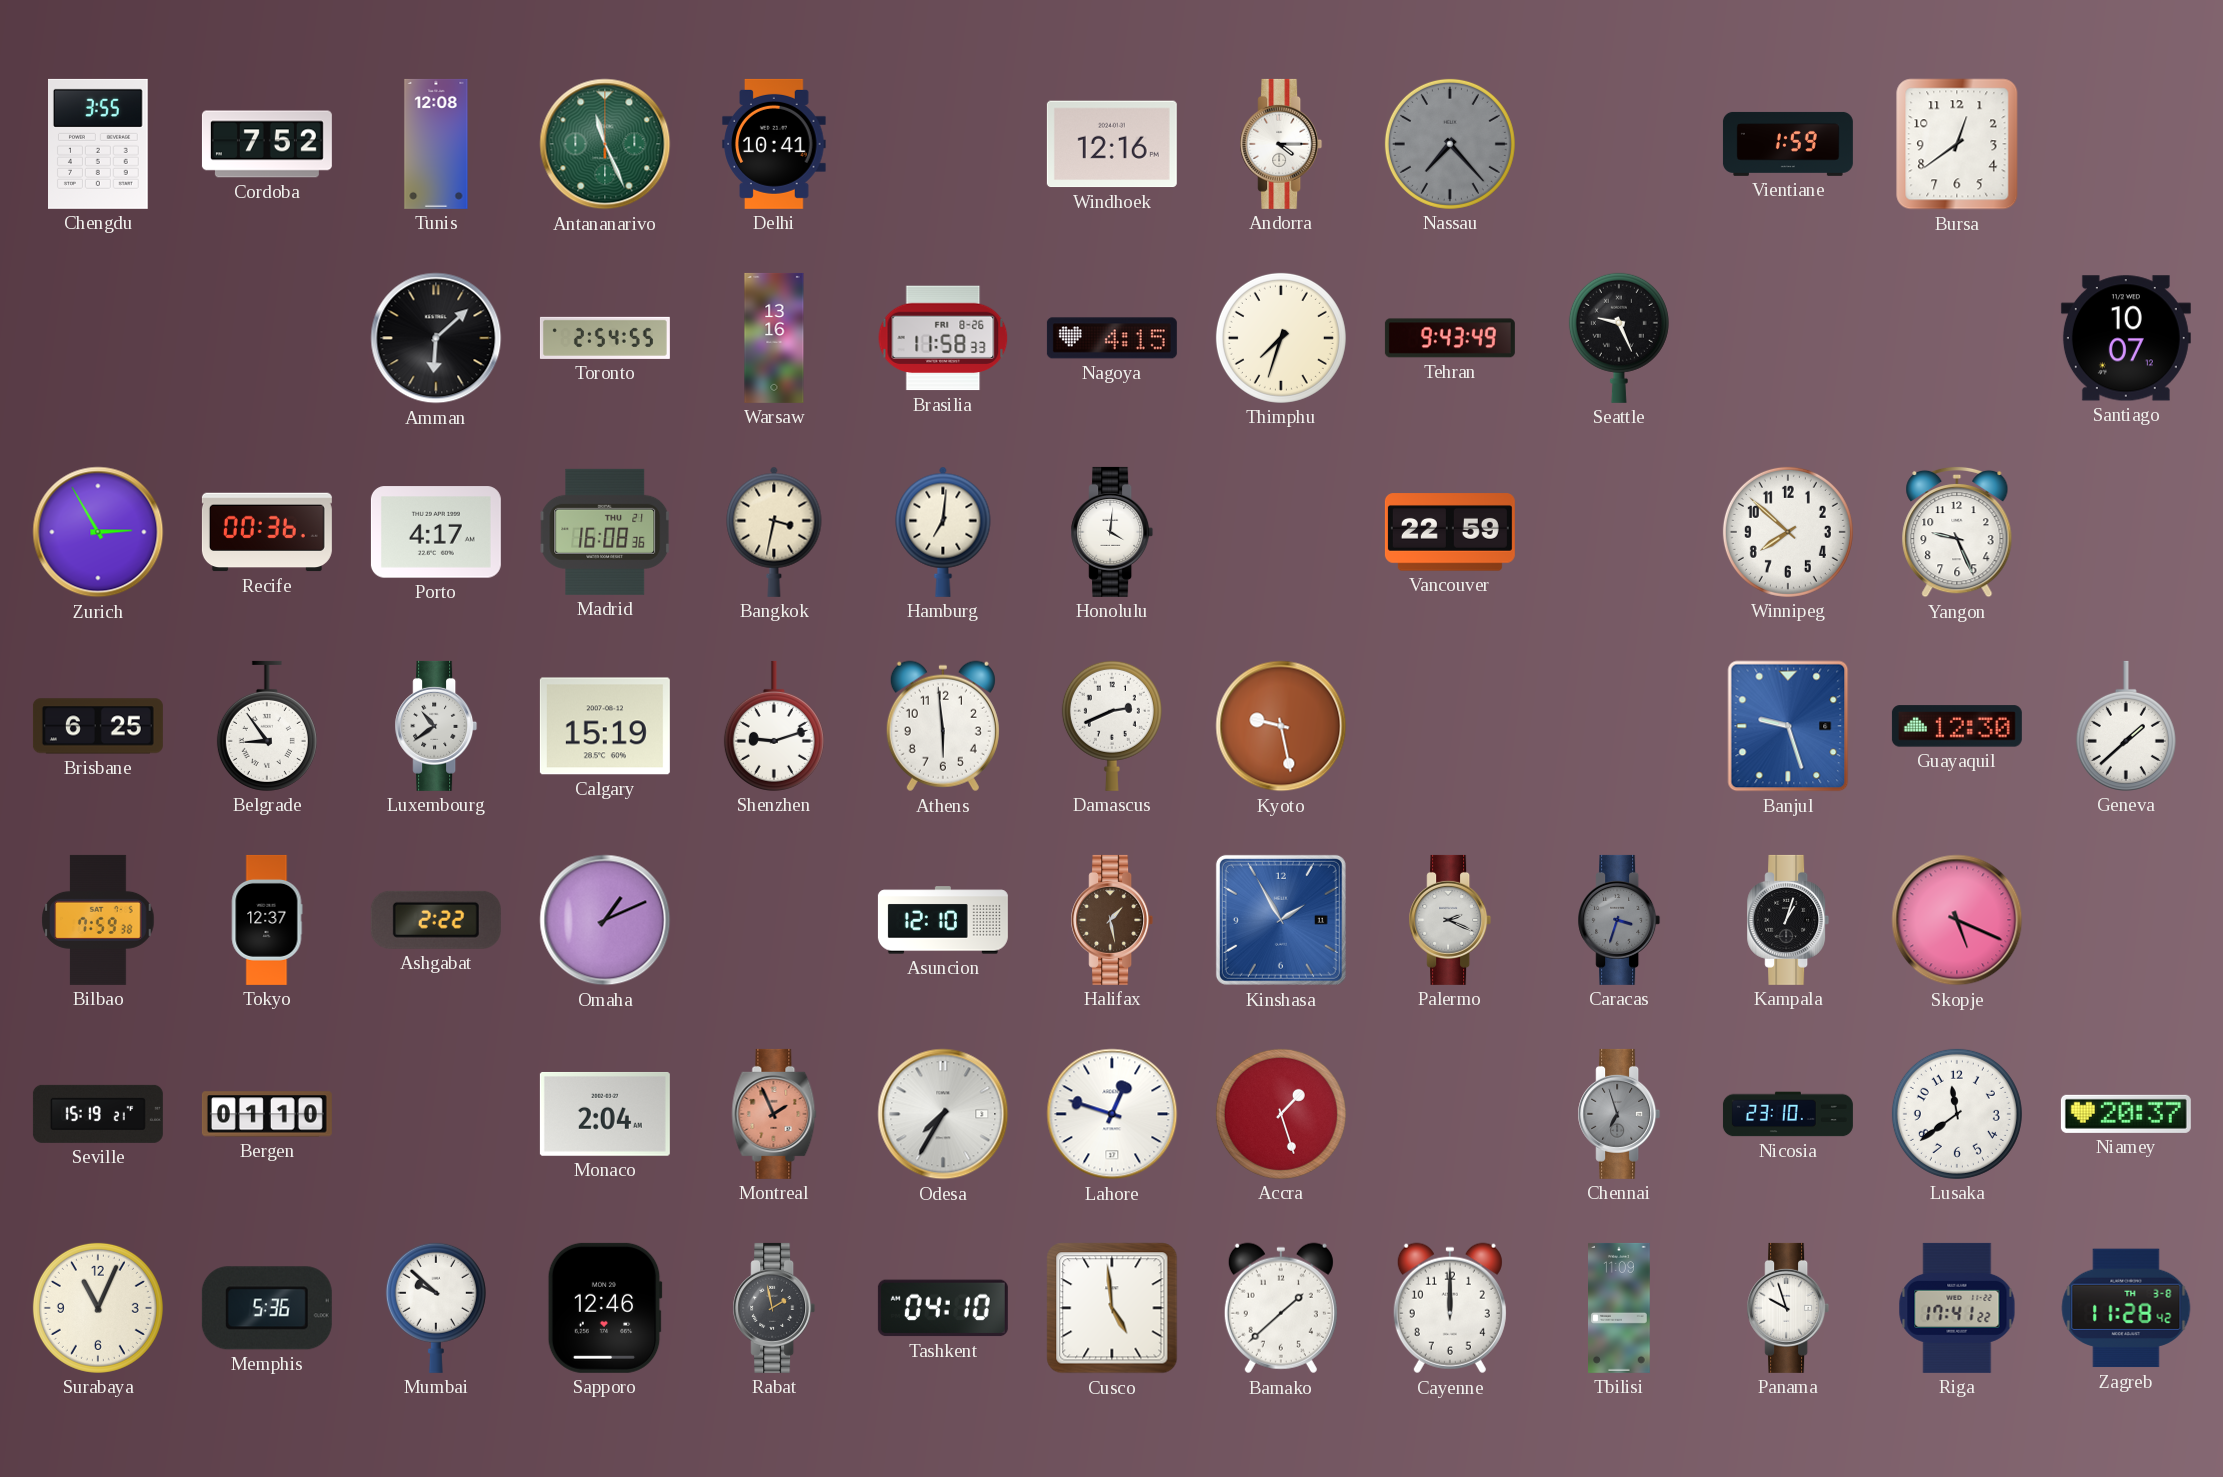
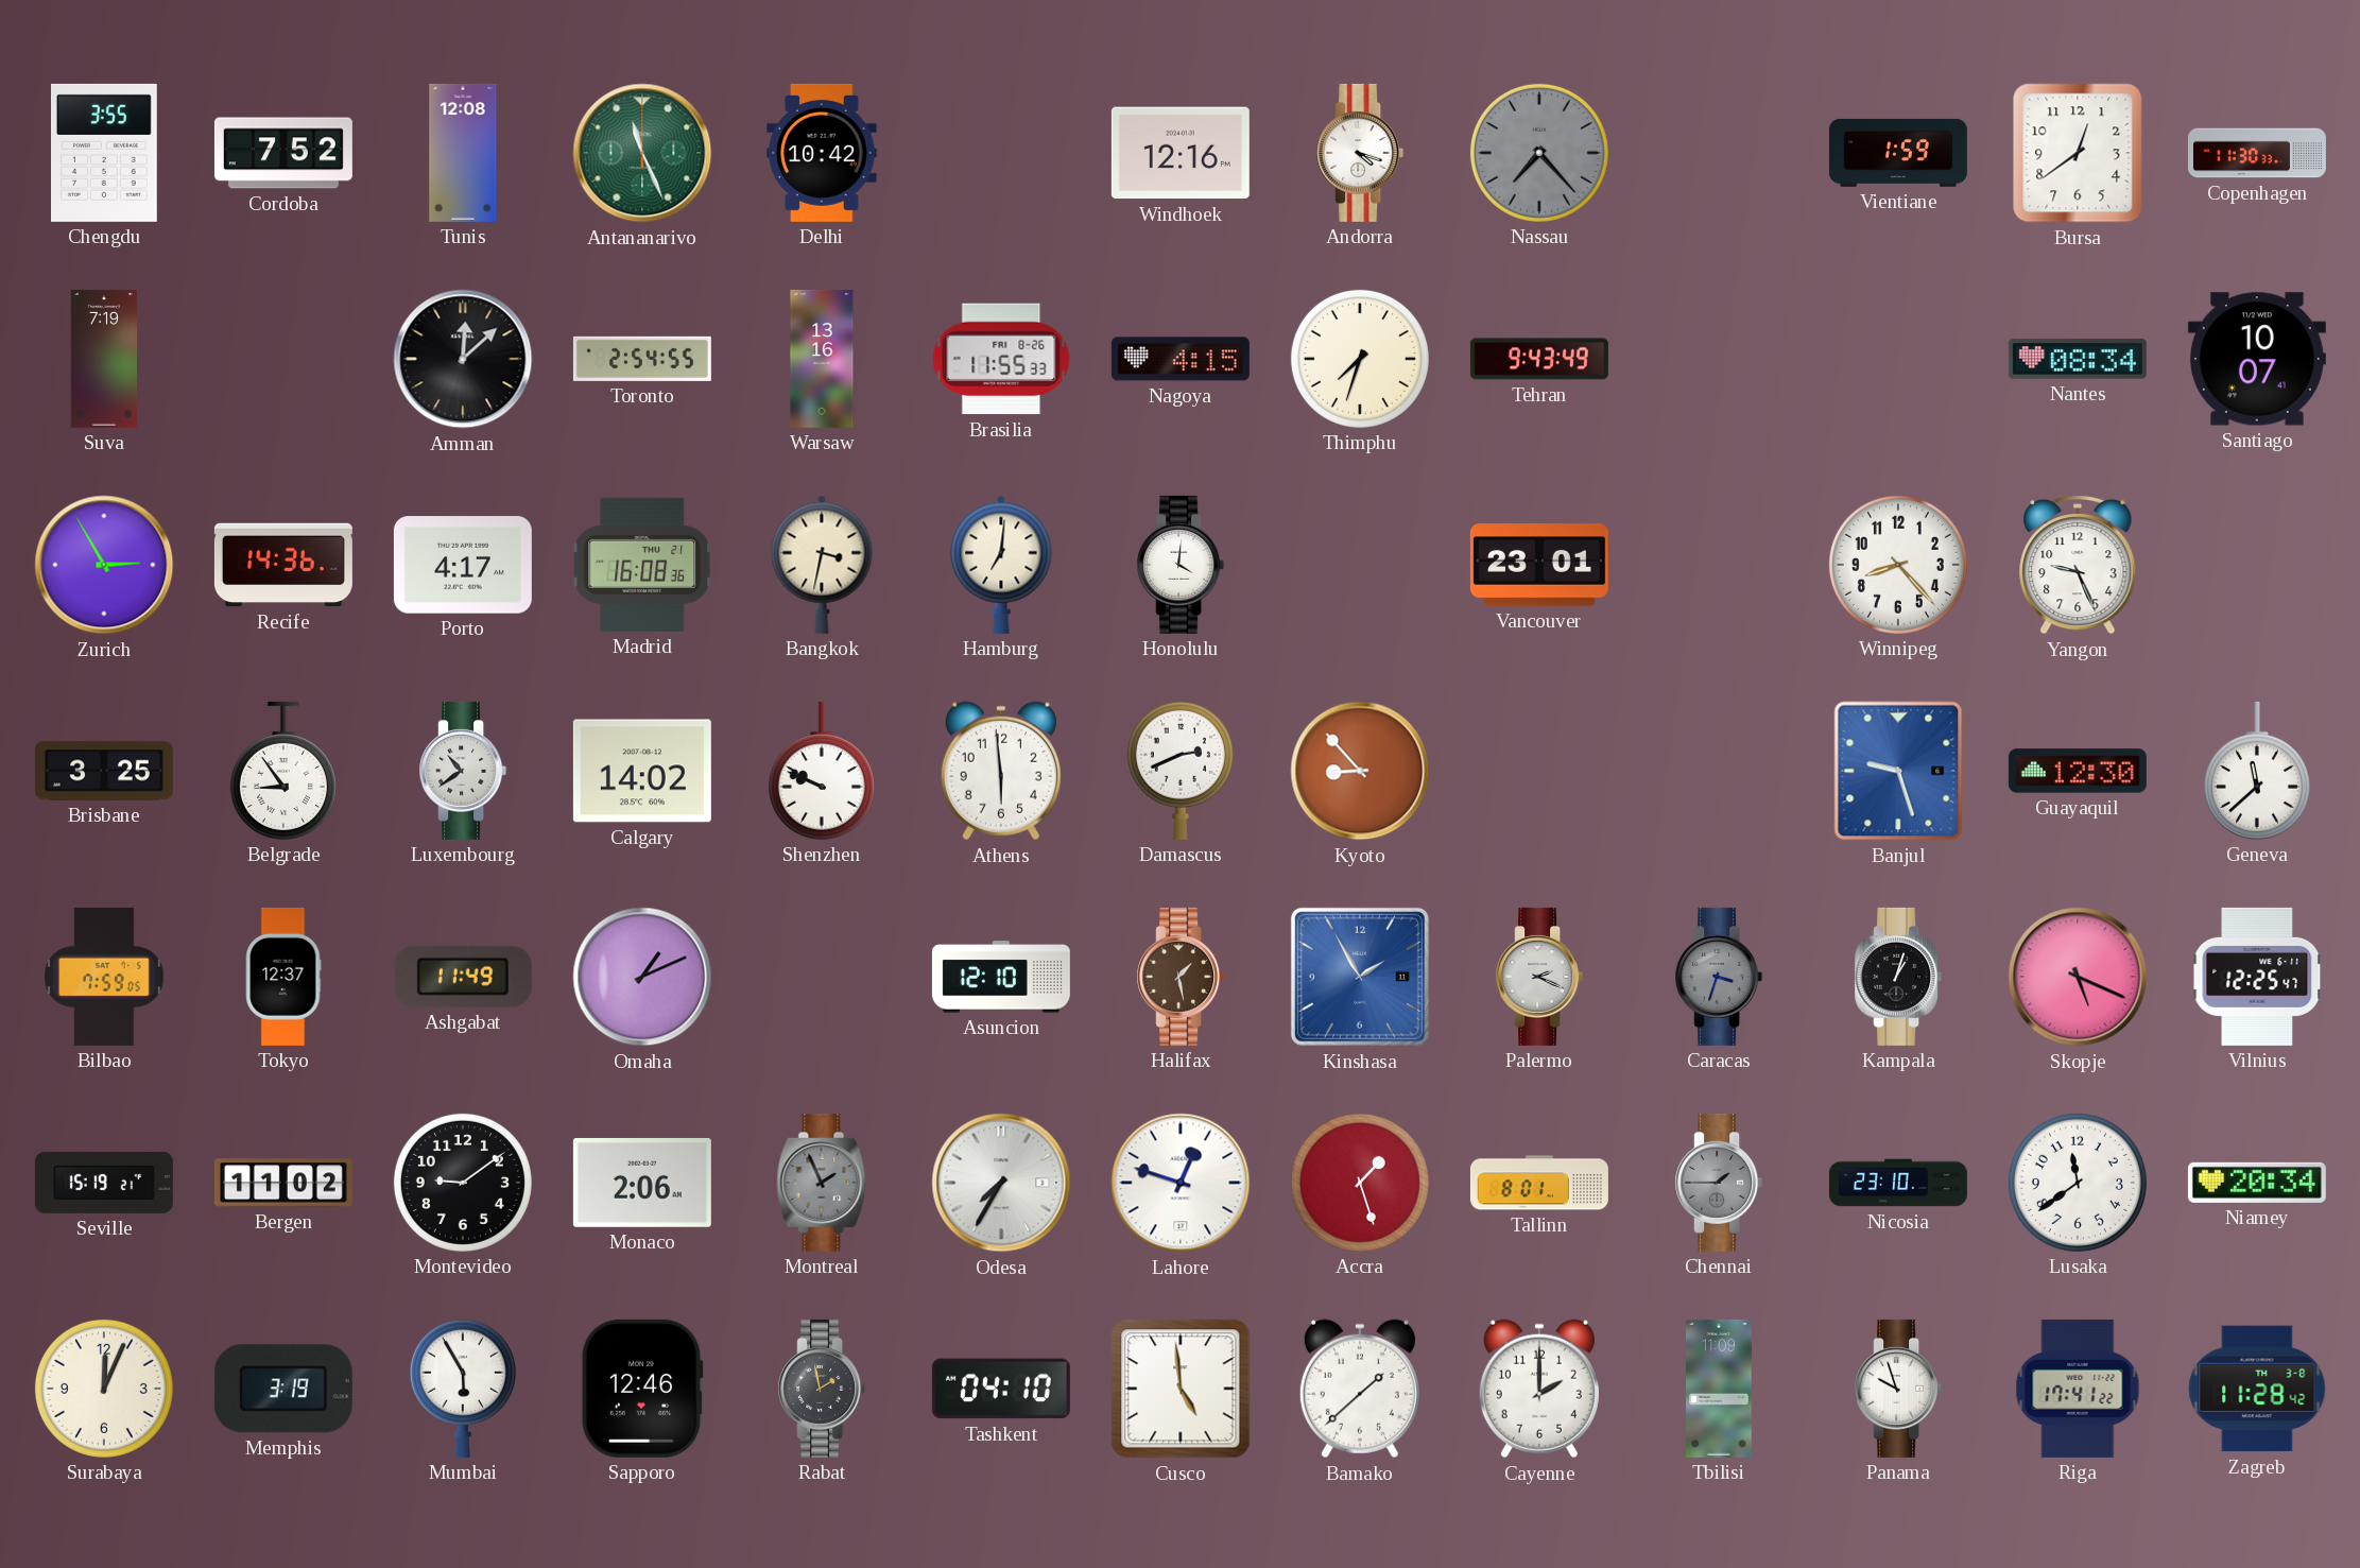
Delhi: 10:41 -> 10:42 (822, 153)
Andorra: 4:15 -> 4:18 (1360, 153)
Copenhagen: none -> 11:30 (2257, 153)
Suva: none -> 7:19 (104, 359)
Amman: 6:08 -> 12:08 (463, 359)
Brasilia: 11:58 -> 11:55 (1001, 359)
Seattle: 9:26 -> none (1619, 338)
Nantes: none -> 08:34 (2078, 359)
Santiago: 10:07:12 -> 10:07:41 (2257, 359)
Recife: 00:36 -> 14:36 (283, 565)
Vancouver: 22:59 -> 23:01 (1539, 565)
Winnipeg: 7:52 -> 8:23 (1898, 565)
Brisbane: 6:25 -> 3:25 (104, 771)
Calgary: 15:19 -> 14:02 (642, 771)
Shenzhen: 9:12 -> 9:49 (822, 771)
Kyoto: 9:28 -> 8:53 (1360, 771)
Geneva: 1:38 -> 11:38 (2257, 771)
Bilbao: 7:59:38 -> 7:59:05 (104, 977)
Ashgabat: 2:22 -> 11:49 (463, 977)
Vilnius: none -> 12:25 (2257, 977)
Bergen: 01:10 -> 11:02 (283, 1183)
Montevideo: none -> 9:09 (463, 1183)
Monaco: 2:04 -> 2:06 (642, 1183)
Montreal dial: salmon -> grey (822, 1183)
Tallinn: none -> 8:01 (1539, 1183)
Chennai: 6:57 -> 1:45 (1719, 1183)
Niamey: 20:37 -> 20:34 (2257, 1183)
Surabaya: 11:04 -> 12:04 (104, 1389)
Memphis: 5:36 -> 3:19 (283, 1389)
Mumbai: 9:52 -> 5:55 (463, 1389)
Cayenne: 12:00 -> 2:00 (1539, 1389)
